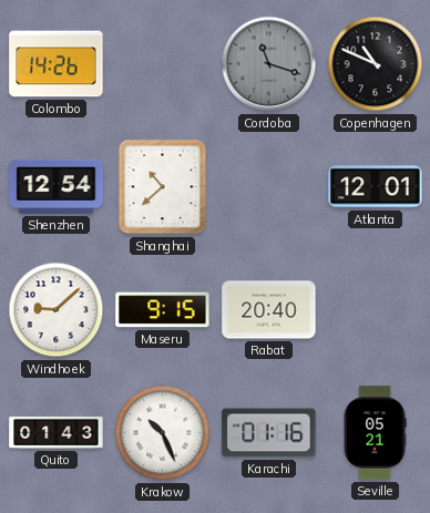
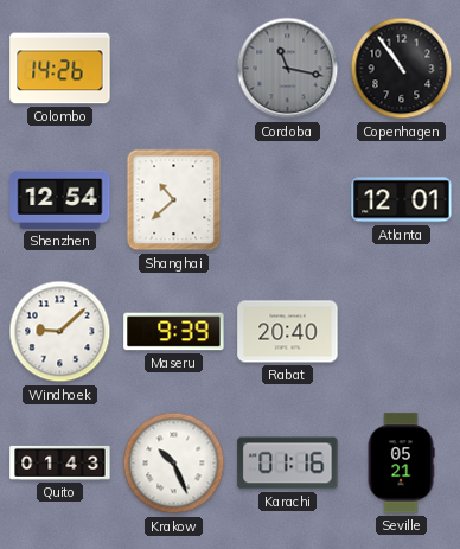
Cordoba: 11:18 -> 11:17 (288, 69)
Copenhagen: 10:49 -> 10:54 (402, 69)
Maseru: 9:15 -> 9:39 (174, 332)
